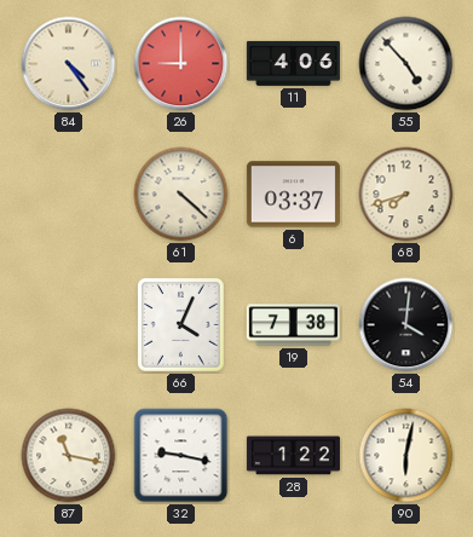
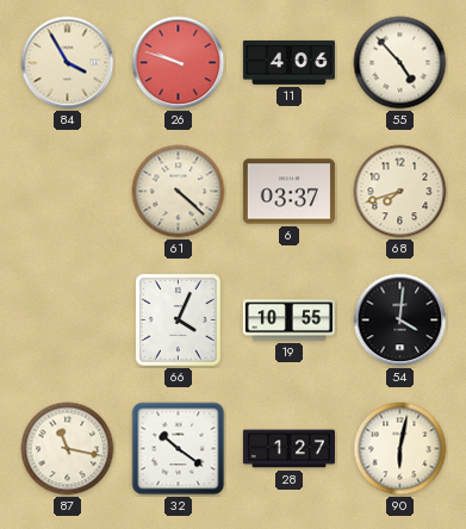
84: 4:24 -> 3:55 (68, 63)
26: 9:00 -> 9:48 (179, 63)
19: 7:38 -> 10:55 (288, 320)
32: 9:17 -> 10:21 (179, 449)
28: 1:22 -> 1:27 (288, 449)
